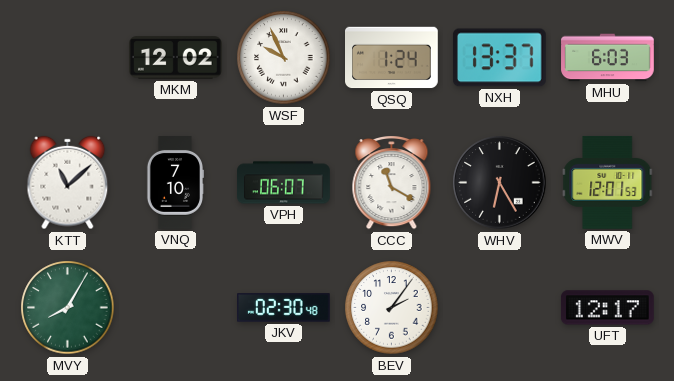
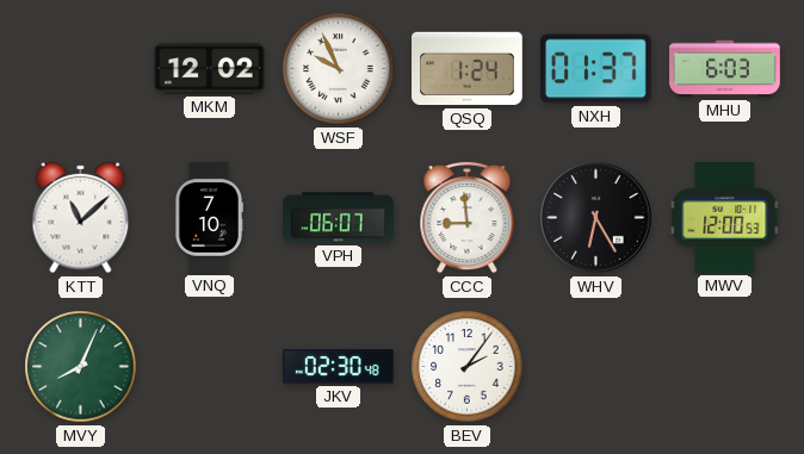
NXH: 13:37 -> 01:37 (595, 69)
CCC: 11:20 -> 8:59 (468, 218)
MWV: 12:01 -> 12:00 (725, 218)
MVY: 8:05 -> 8:04 (81, 367)
UFT: 12:17 -> none (607, 308)
